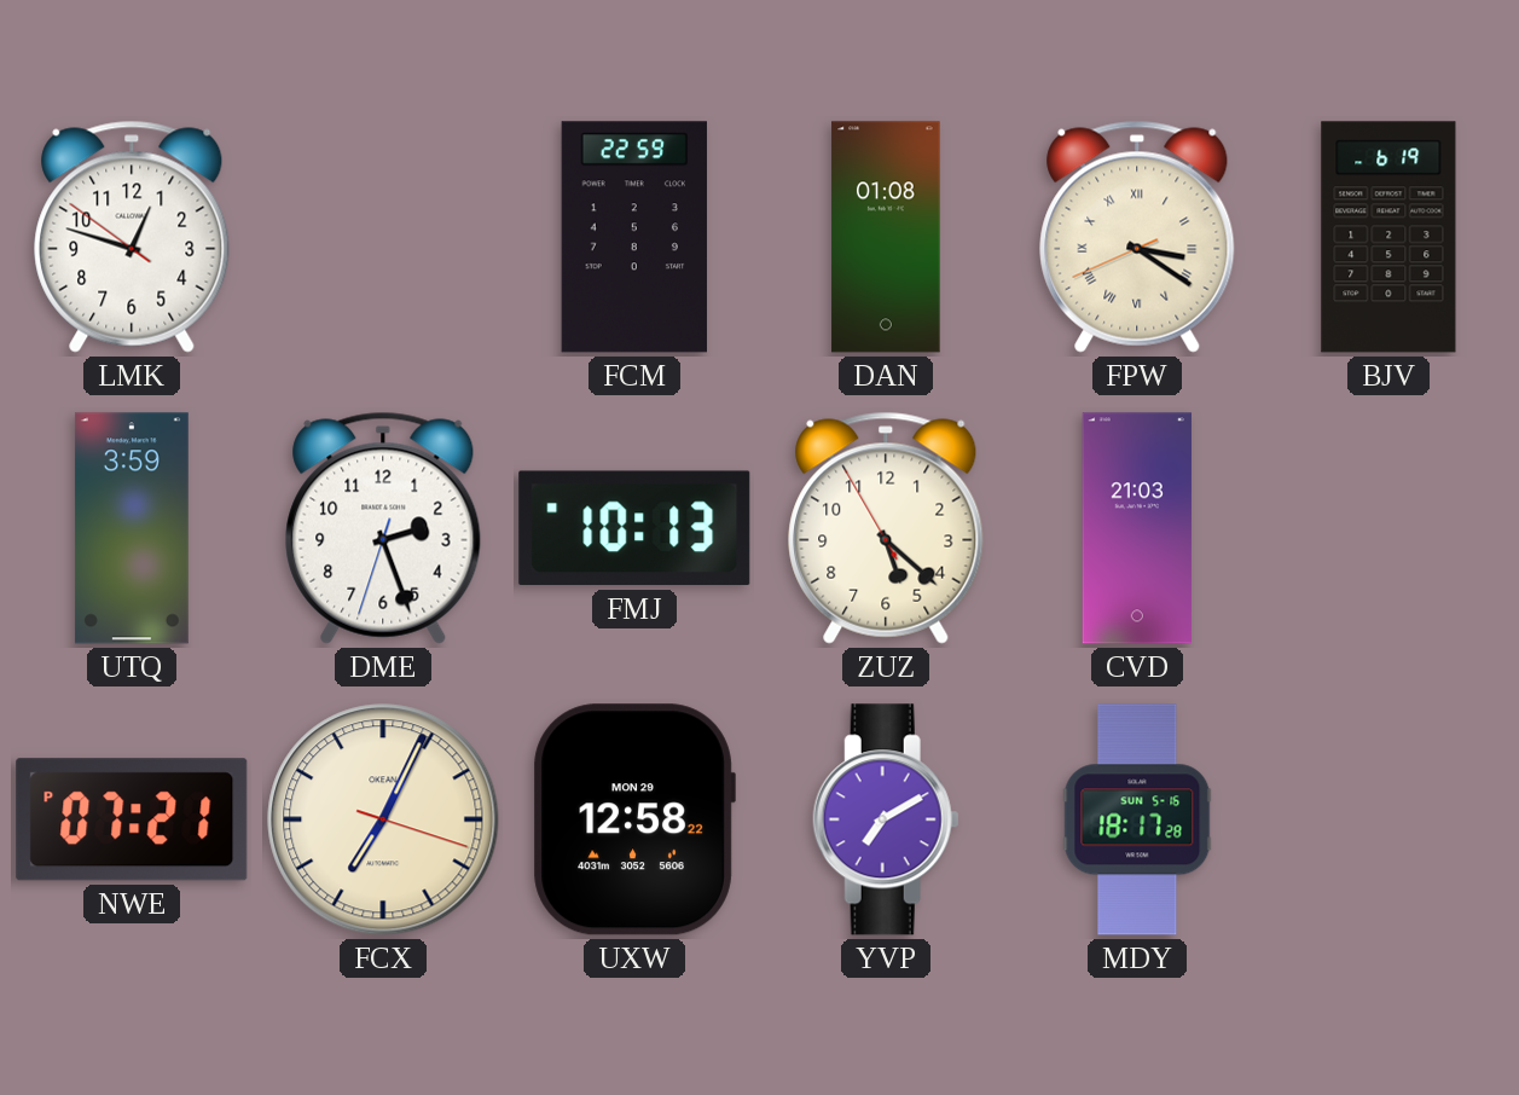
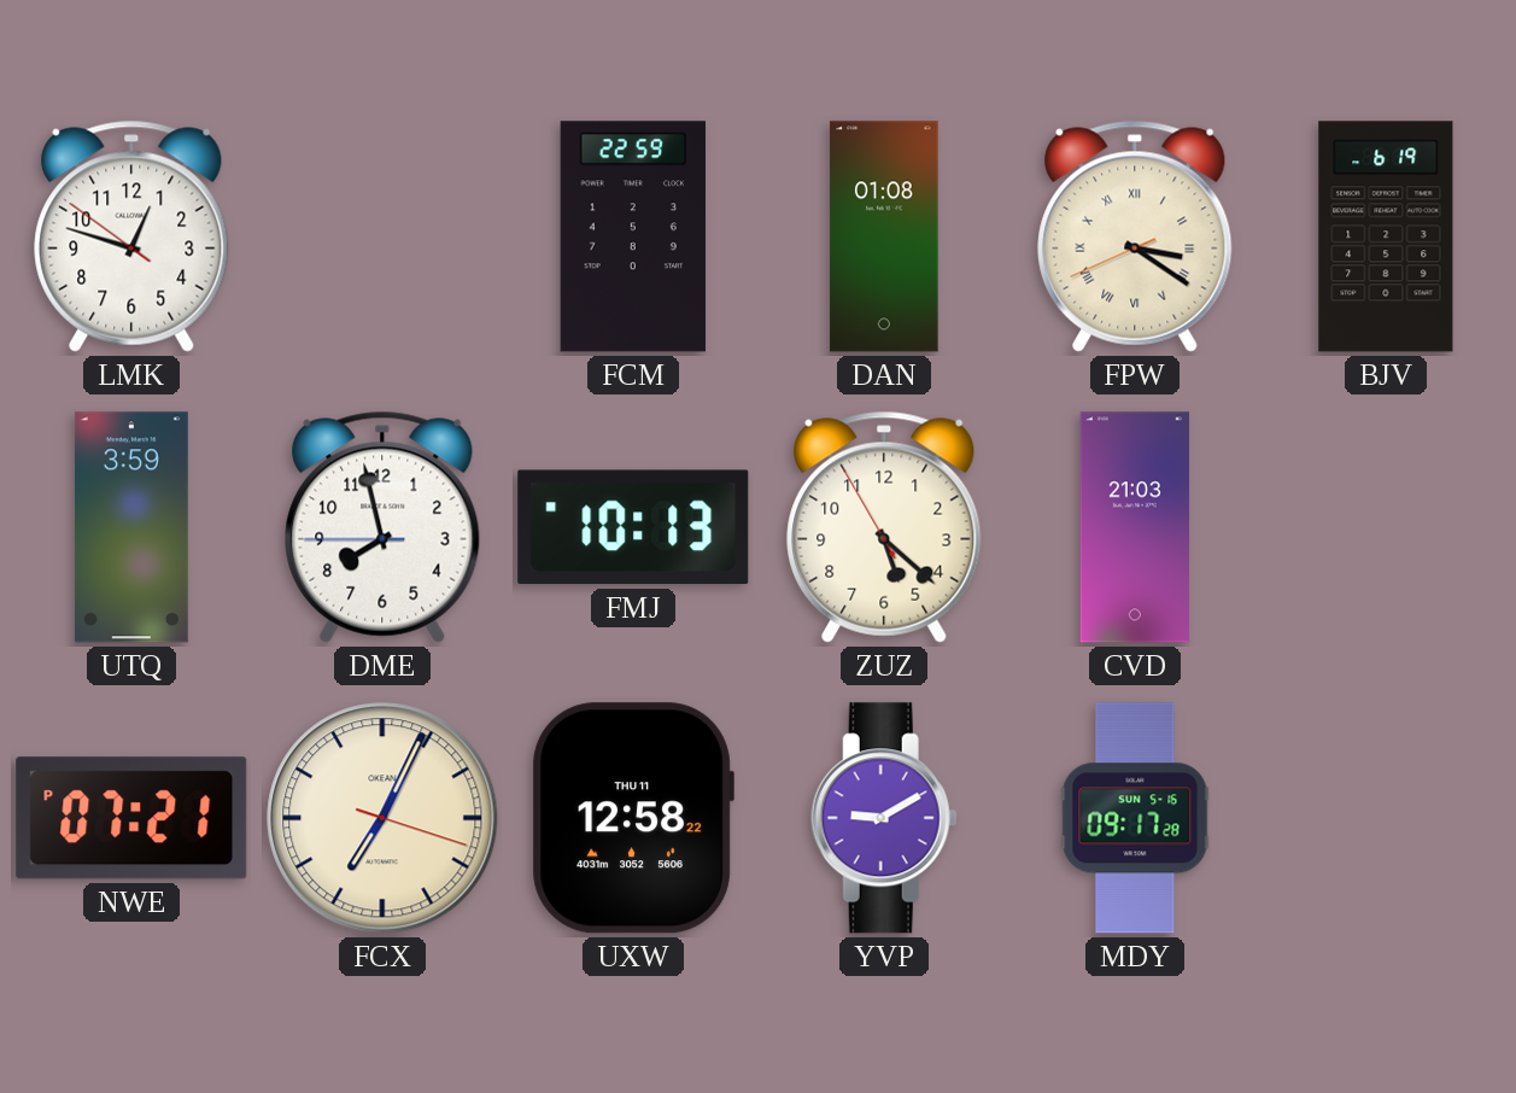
DME: 2:26 -> 7:57 (382, 527)
UXW date: MON 29 -> THU 11 (633, 818)
YVP: 7:10 -> 9:10 (884, 818)
MDY: 18:17 -> 09:17 (1135, 818)
